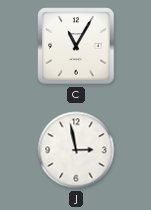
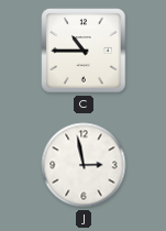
C: 11:05 -> 10:45 (84, 51)
